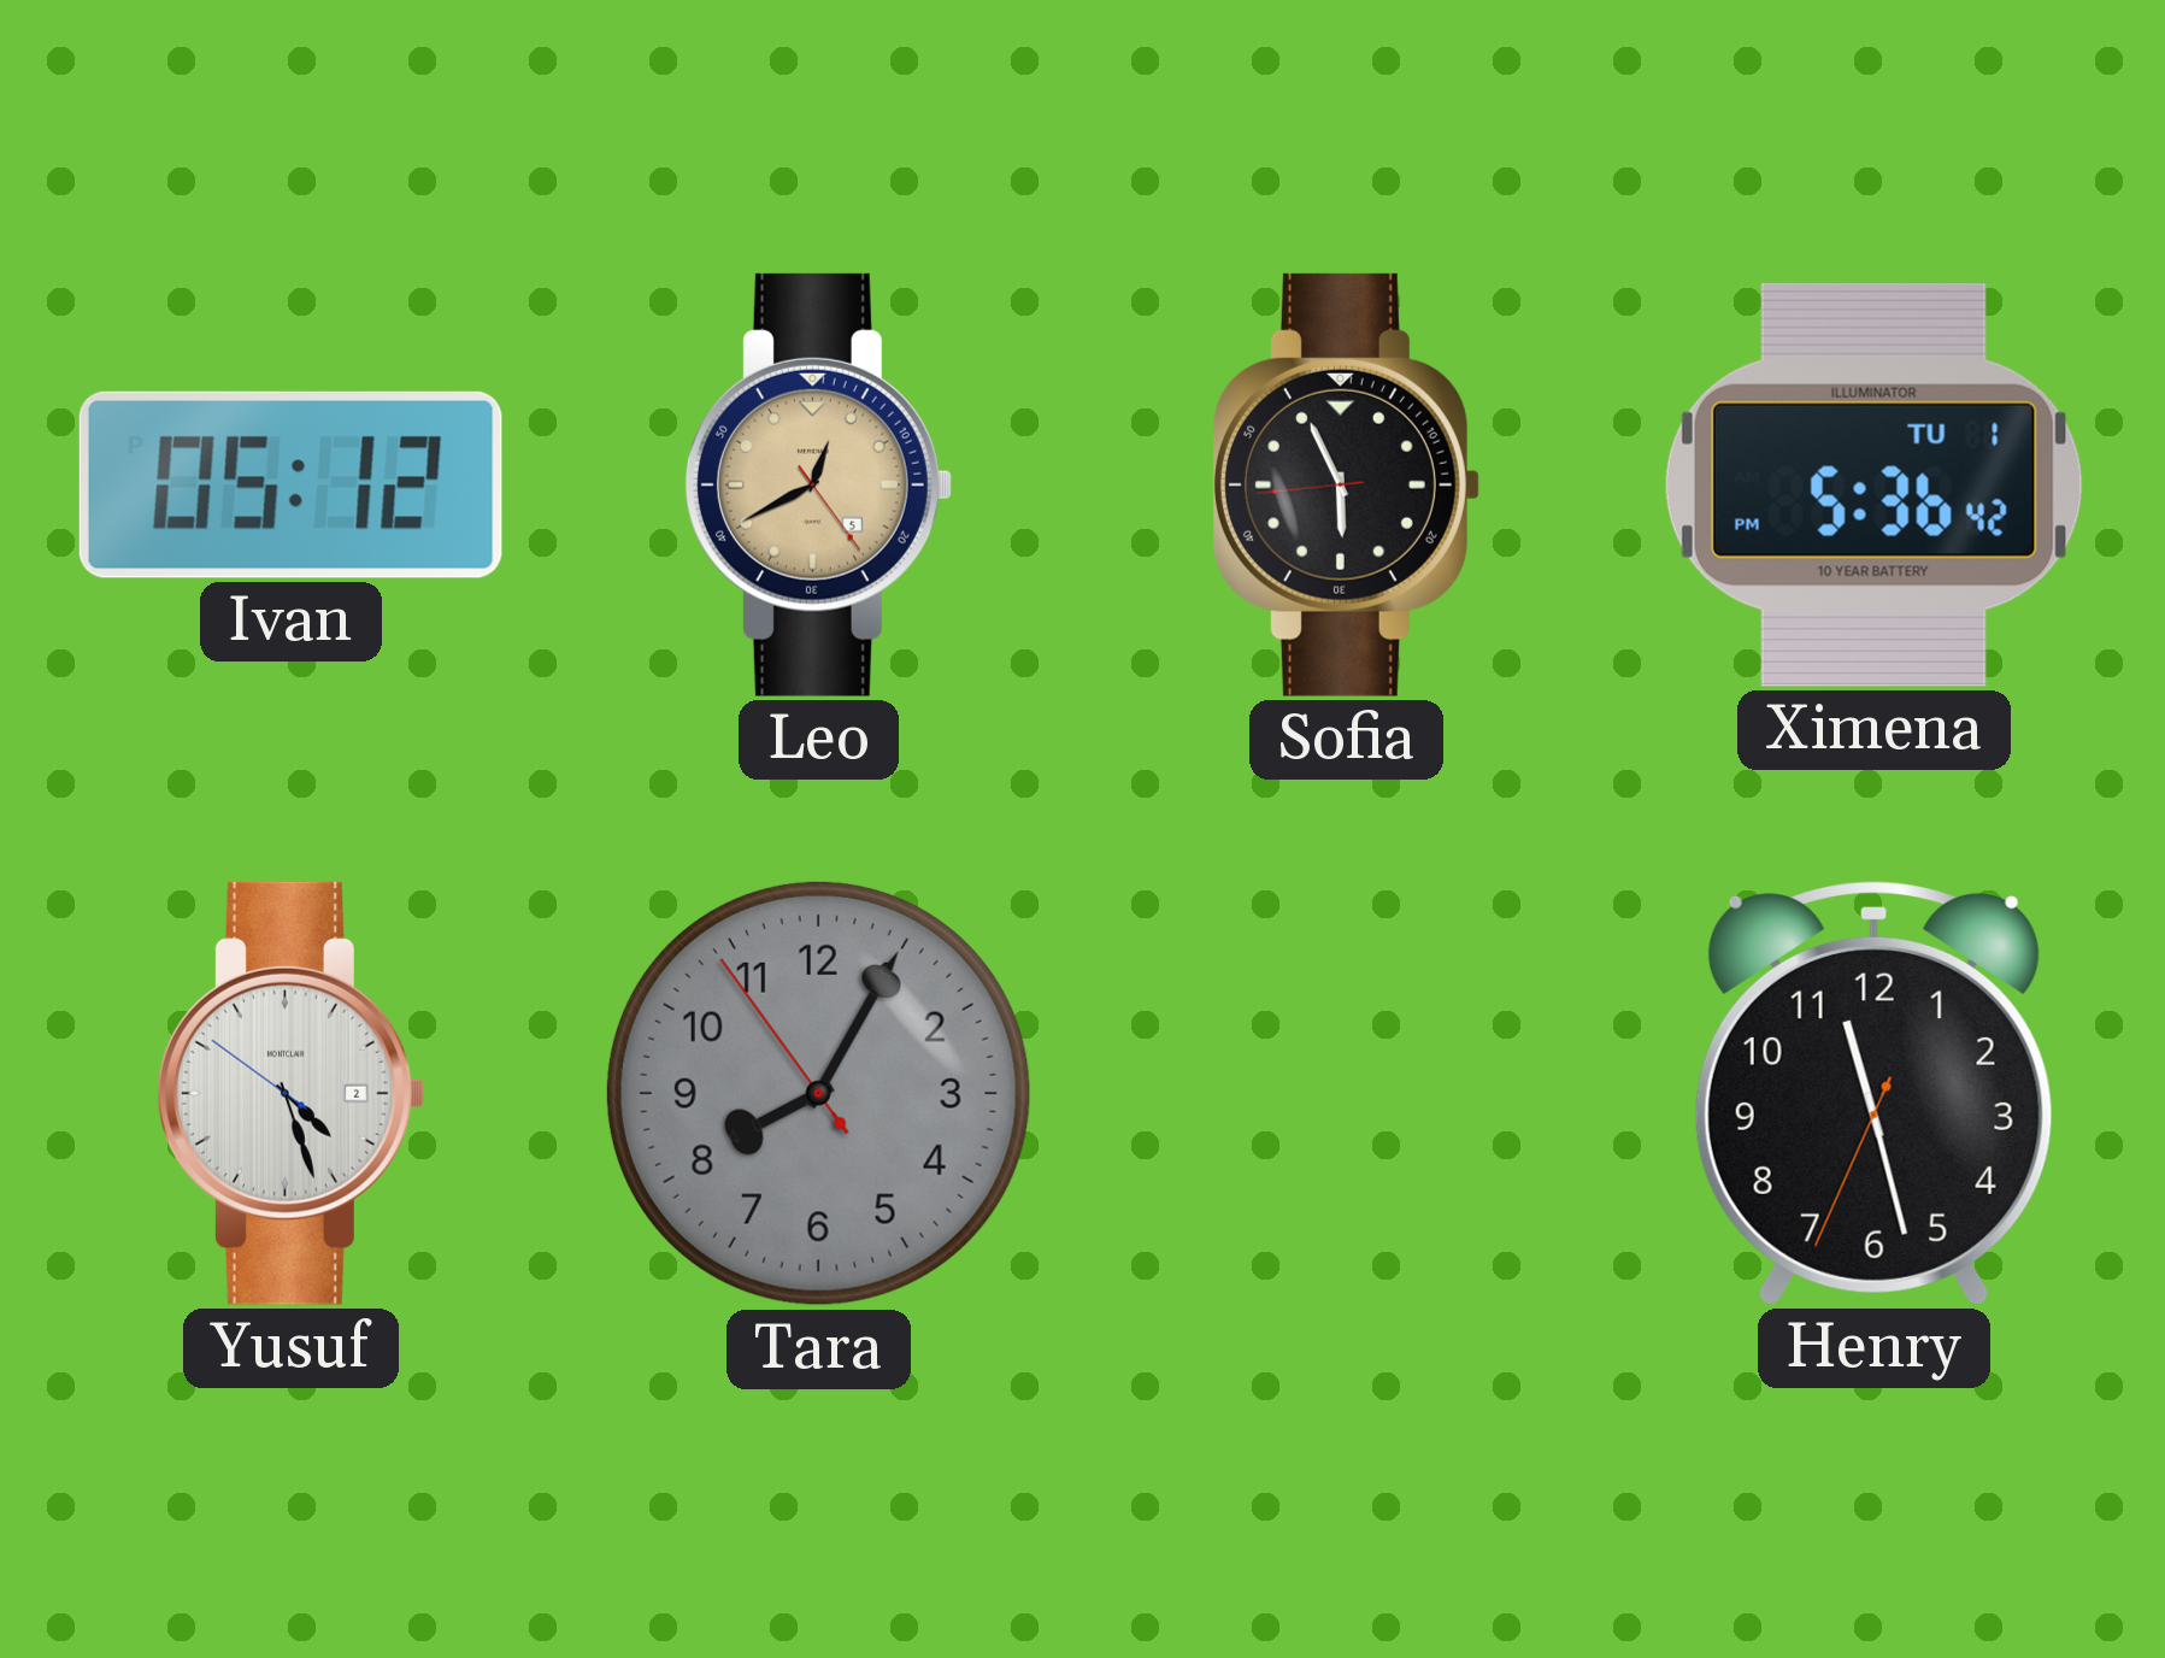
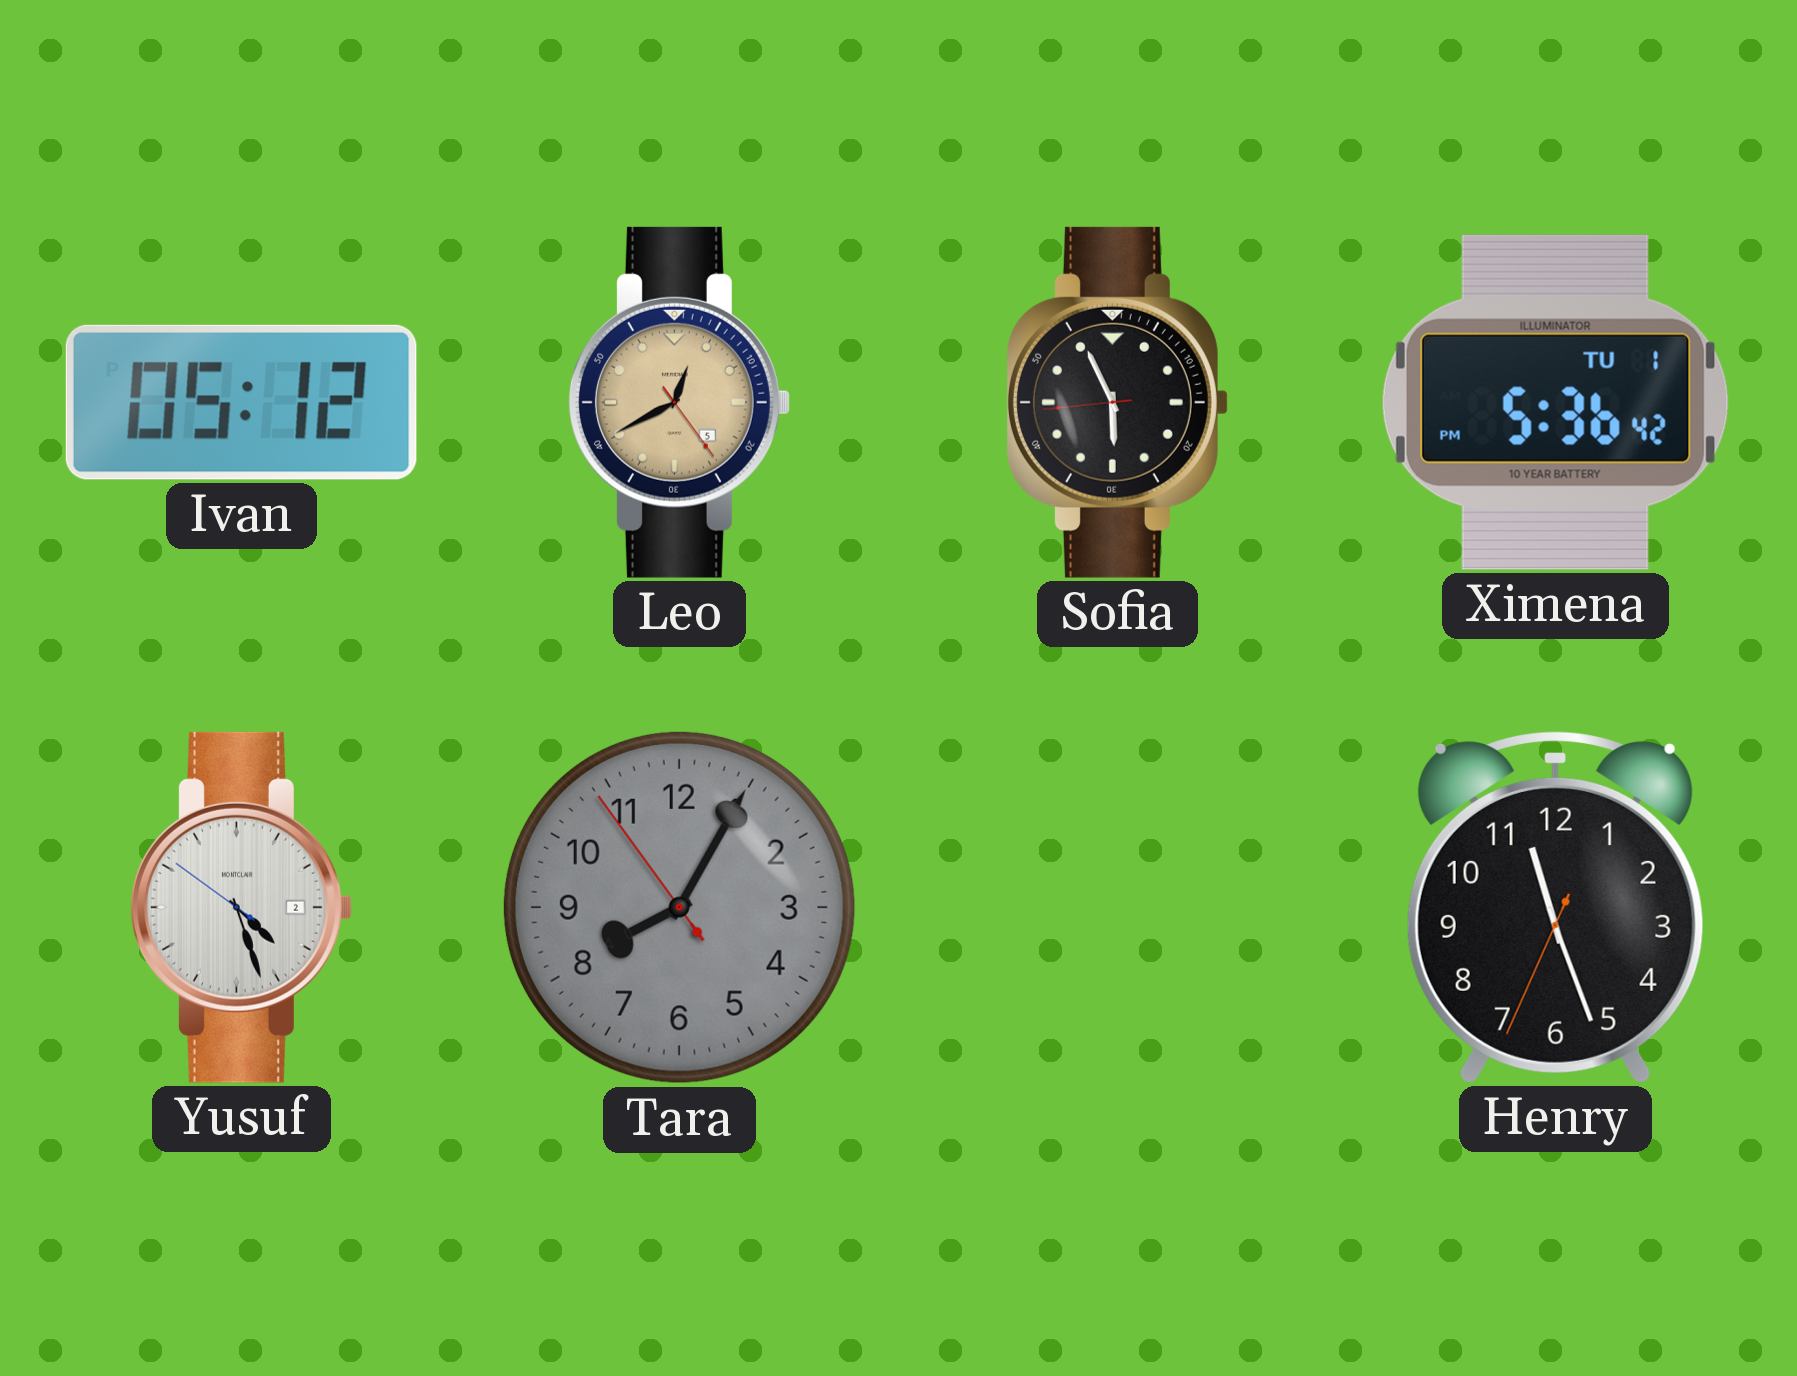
Henry: 11:27 -> 11:26 (1555, 907)
